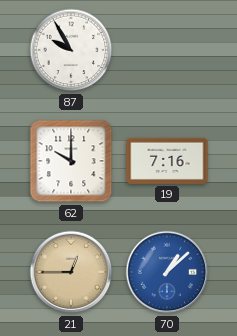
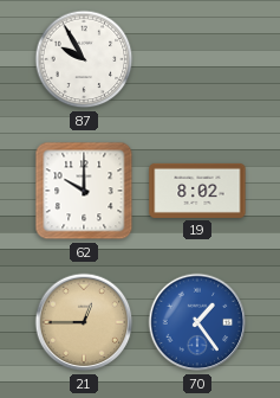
19: 7:16 -> 8:02 (197, 191)
70: 1:08 -> 1:24 (197, 322)
